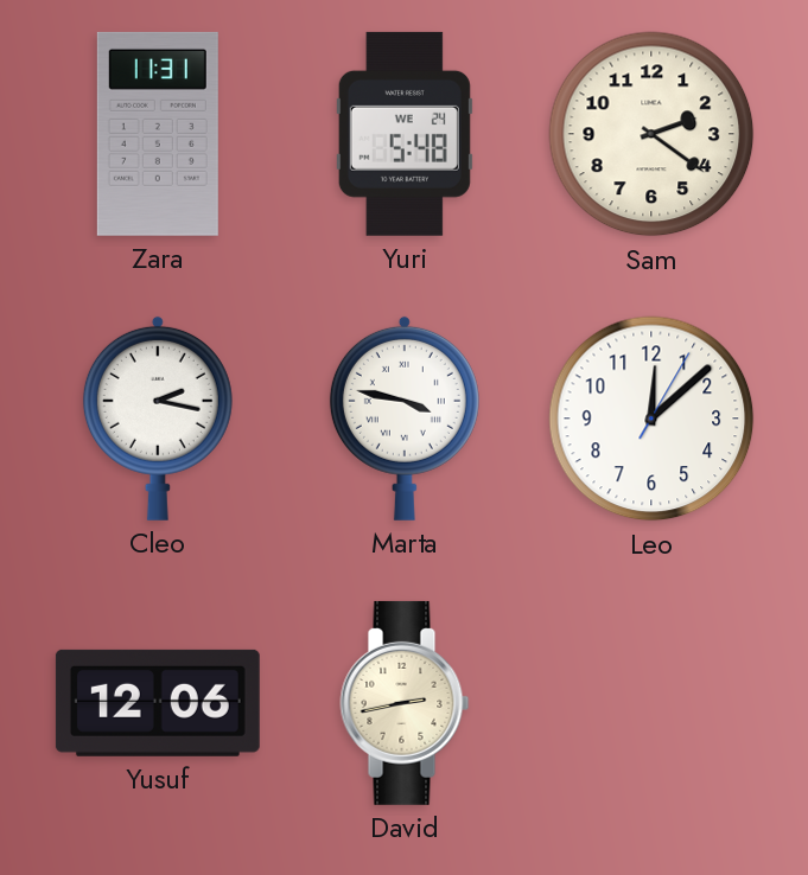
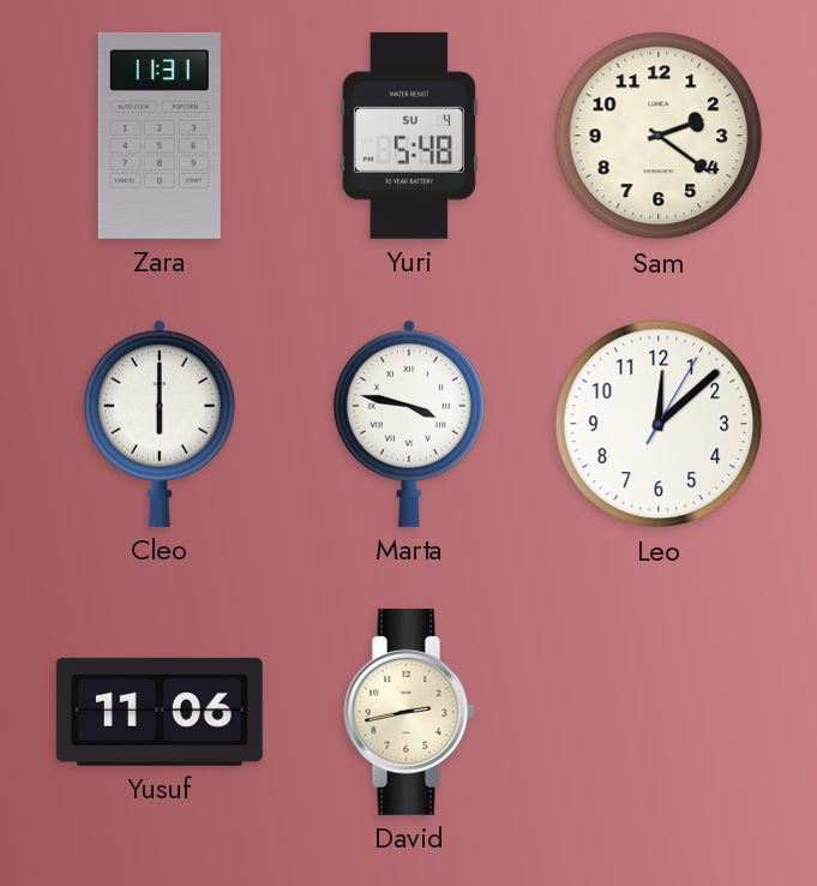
Yuri date: WE 24 -> SU 4 (409, 136)
Cleo: 2:17 -> 6:00 (160, 424)
Yusuf: 12:06 -> 11:06 (160, 712)
